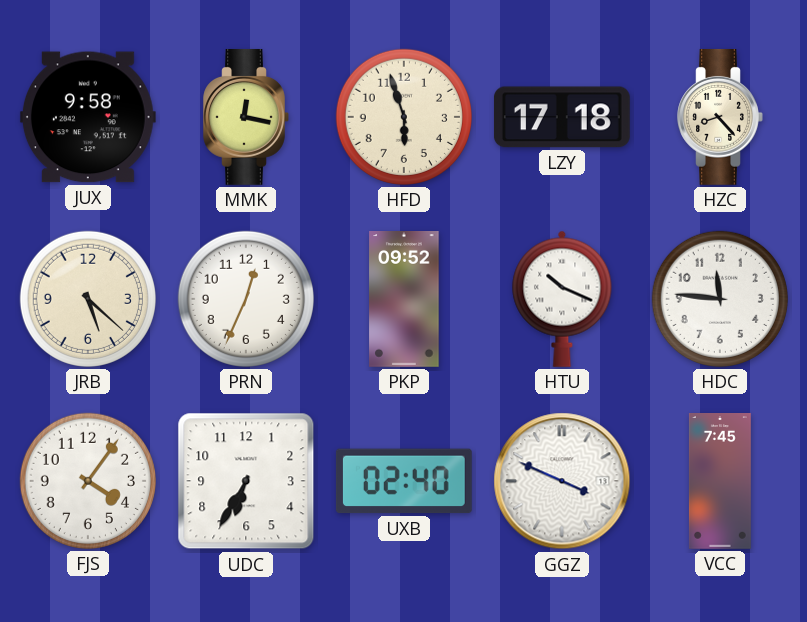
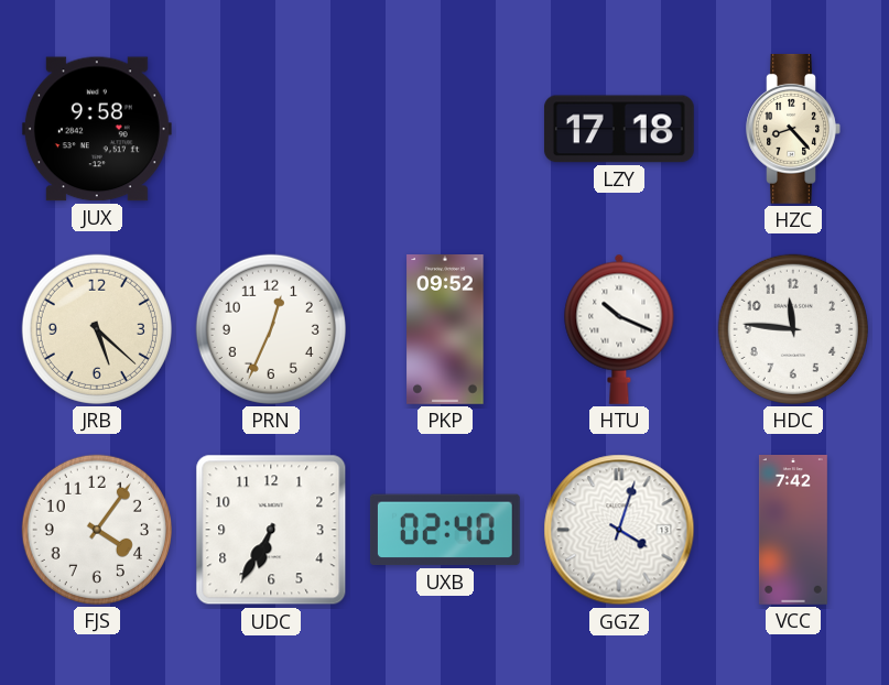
MMK: 12:17 -> none (246, 117)
HFD: 5:57 -> none (404, 117)
GGZ: 3:49 -> 4:03 (619, 530)
VCC: 7:45 -> 7:42 (793, 531)
